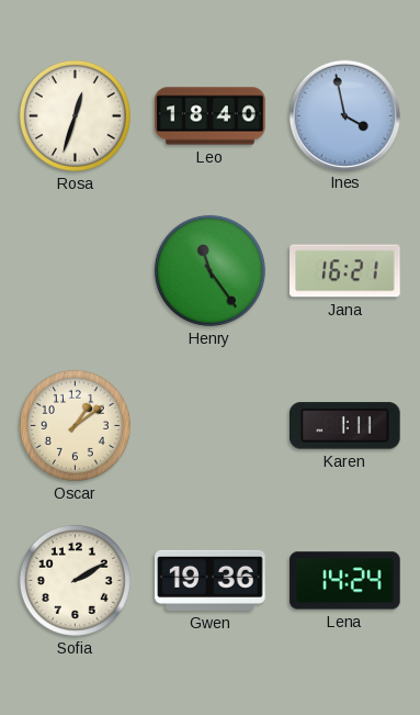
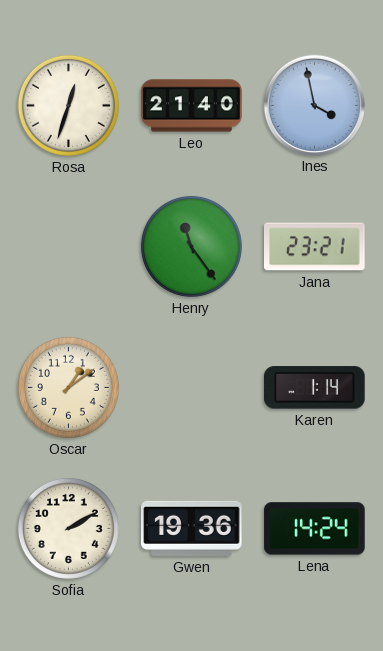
Leo: 18:40 -> 21:40 (192, 106)
Jana: 16:21 -> 23:21 (315, 247)
Karen: 1:11 -> 1:14 (315, 388)
